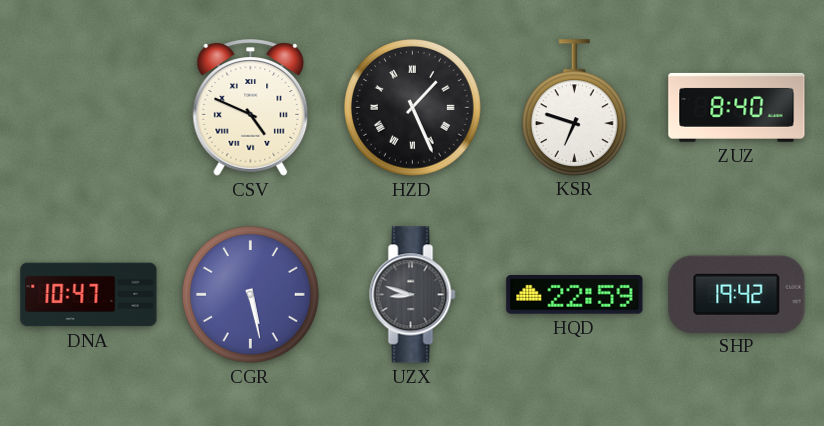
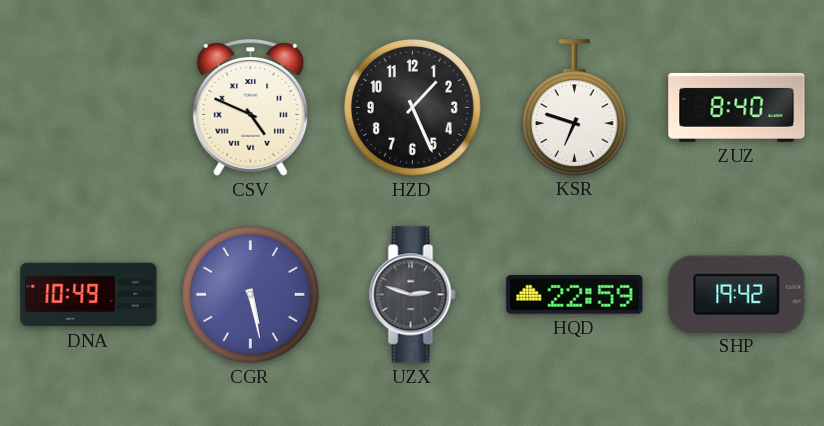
HZD numerals: Roman -> Arabic (412, 107)
DNA: 10:47 -> 10:49 (89, 295)
UZX: 8:48 -> 2:48 (413, 295)
